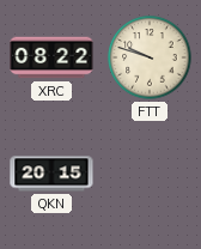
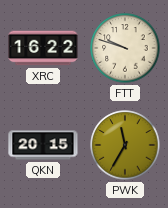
XRC: 08:22 -> 16:22 (43, 48)
PWK: none -> 11:35 (125, 145)
